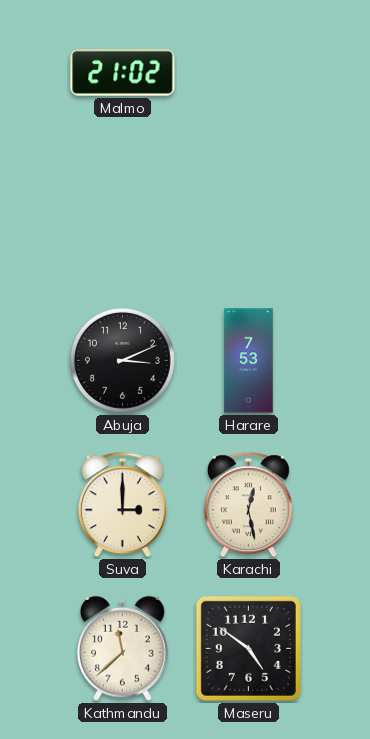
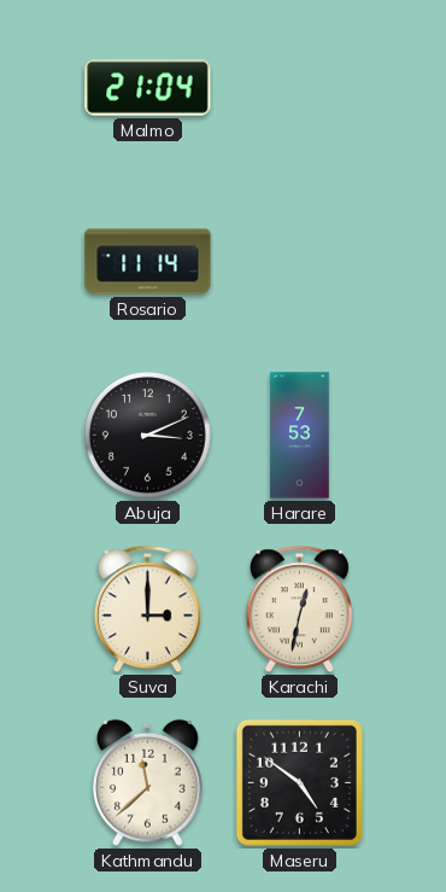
Malmo: 21:02 -> 21:04 (148, 88)
Rosario: none -> 11:14 (148, 262)
Karachi: 12:28 -> 12:32 (299, 610)
